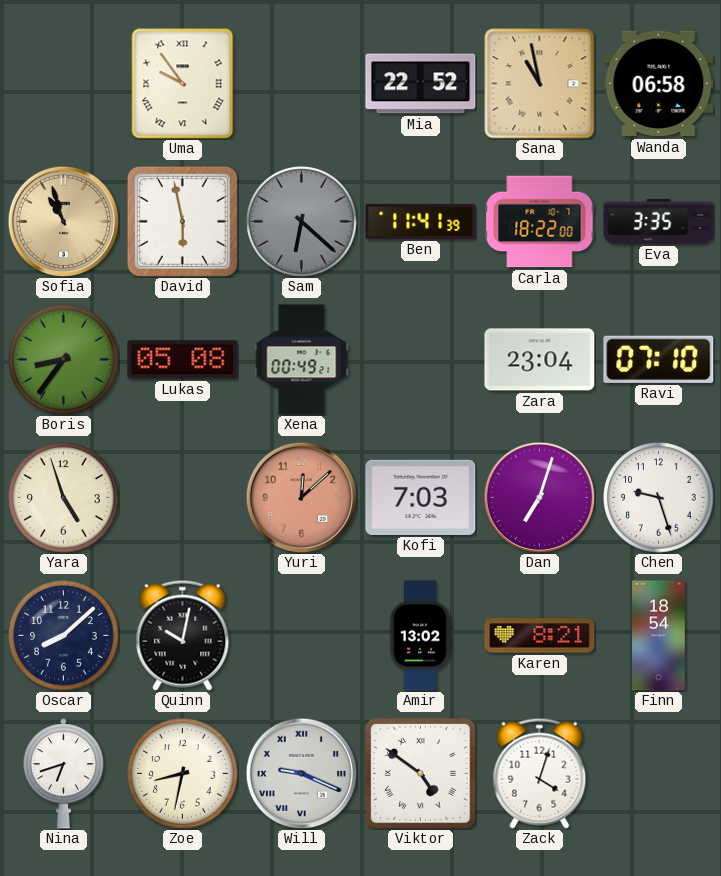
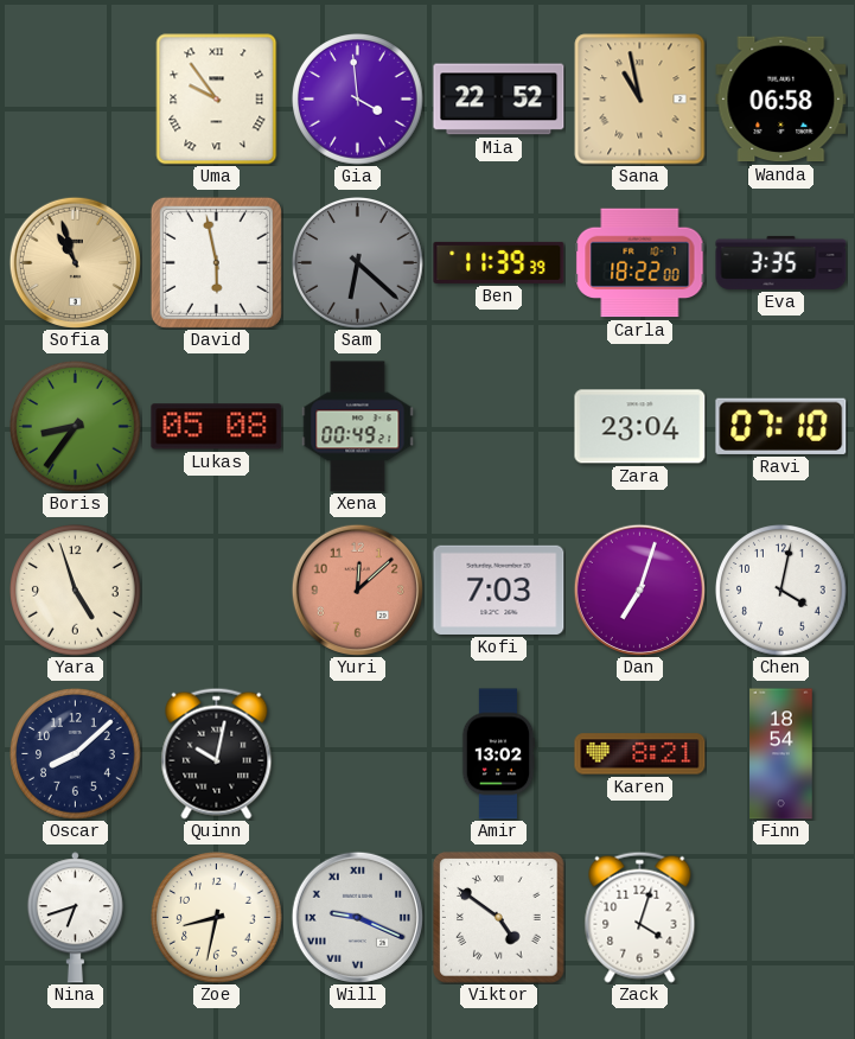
Gia: none -> 3:59 (358, 100)
Ben: 11:41 -> 11:39 (499, 262)
Chen: 9:27 -> 4:02 (781, 591)
